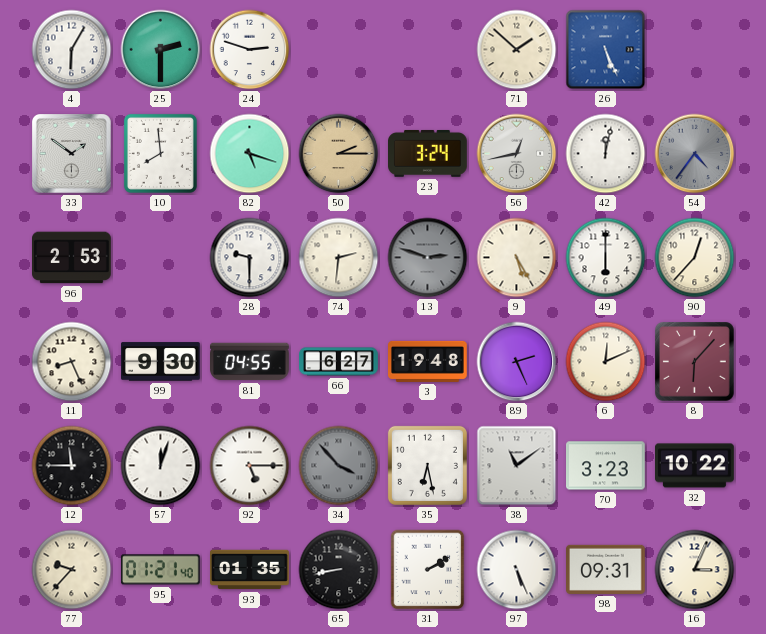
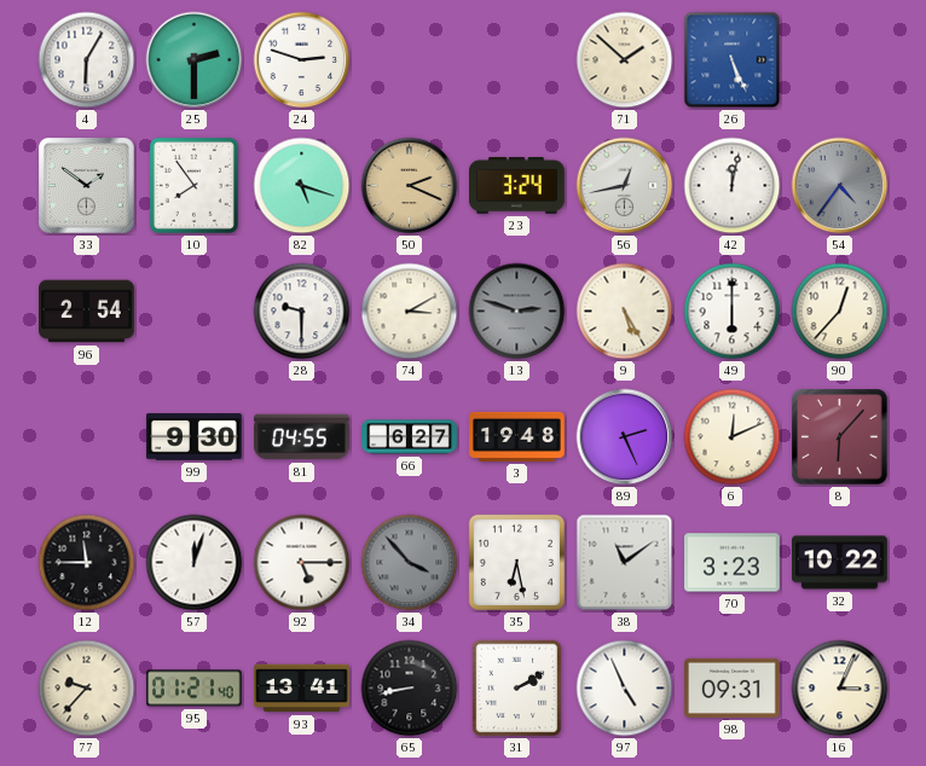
10: 7:59 -> 7:54 (193, 185)
50: 2:15 -> 2:19 (410, 186)
96: 2:53 -> 2:54 (87, 312)
74: 2:31 -> 3:10 (410, 312)
11: 8:26 -> none (72, 362)
93: 01:35 -> 13:41 (302, 689)
97: 5:26 -> 4:56 (625, 689)
